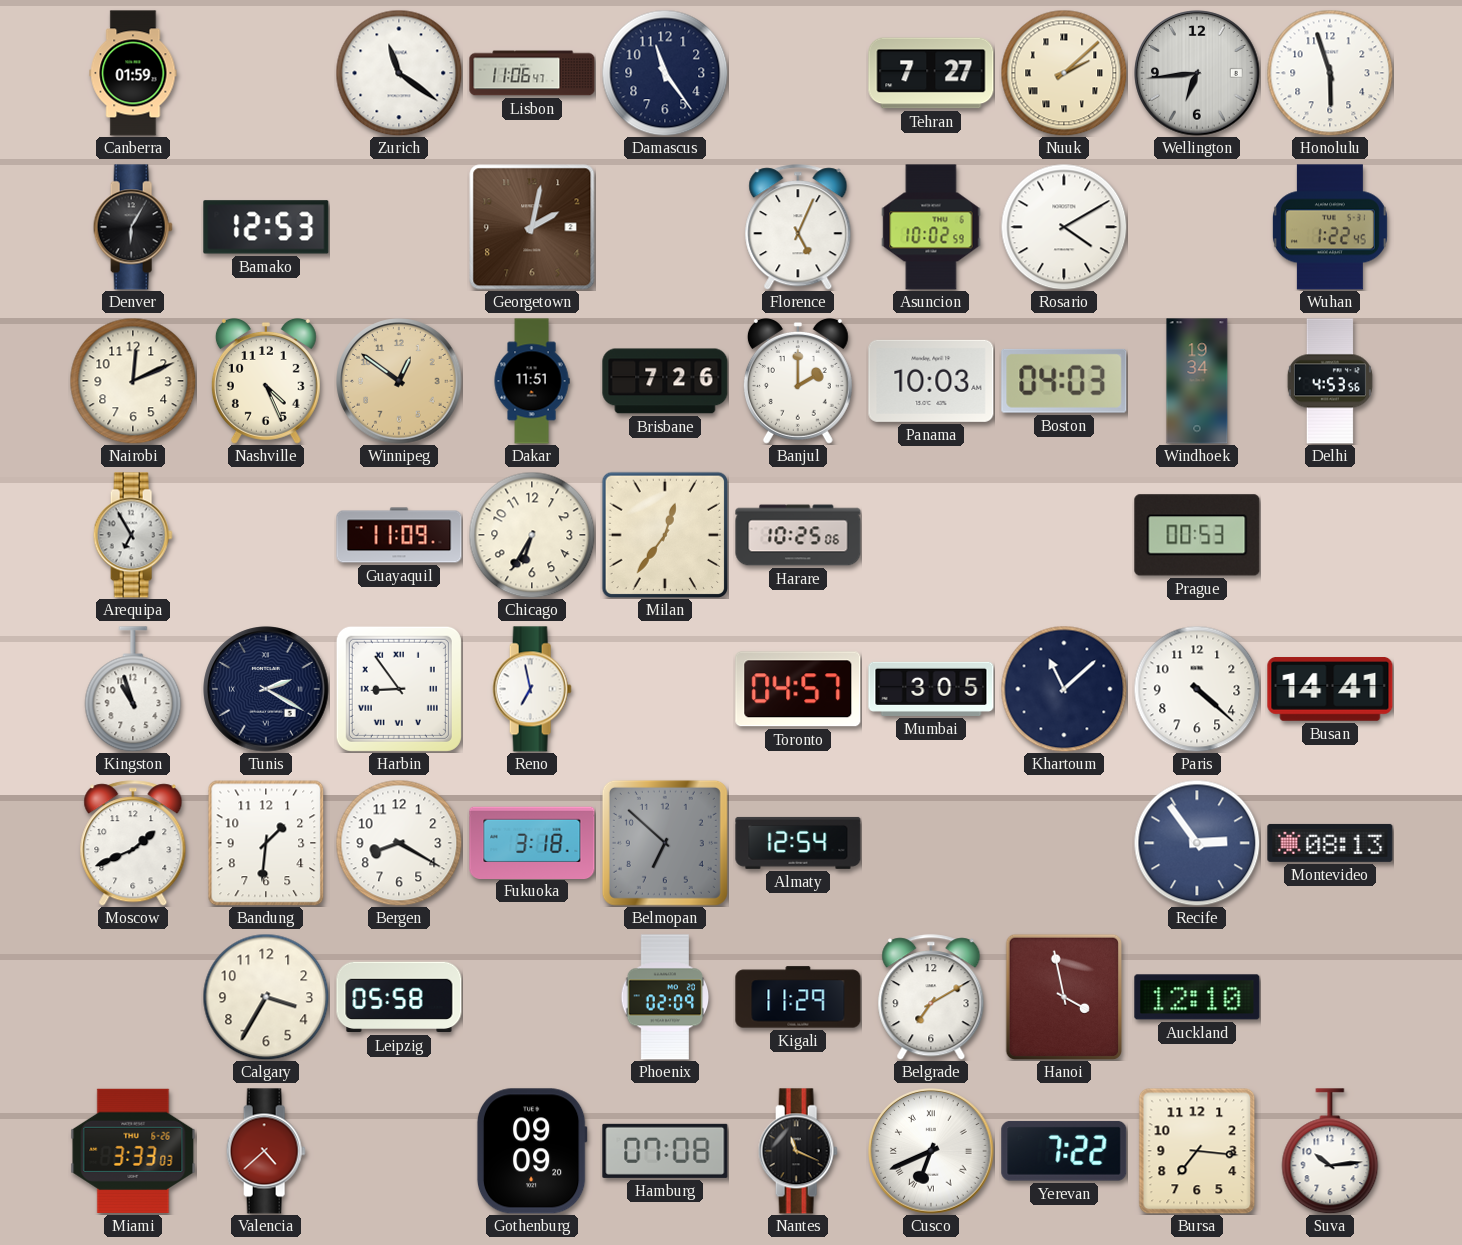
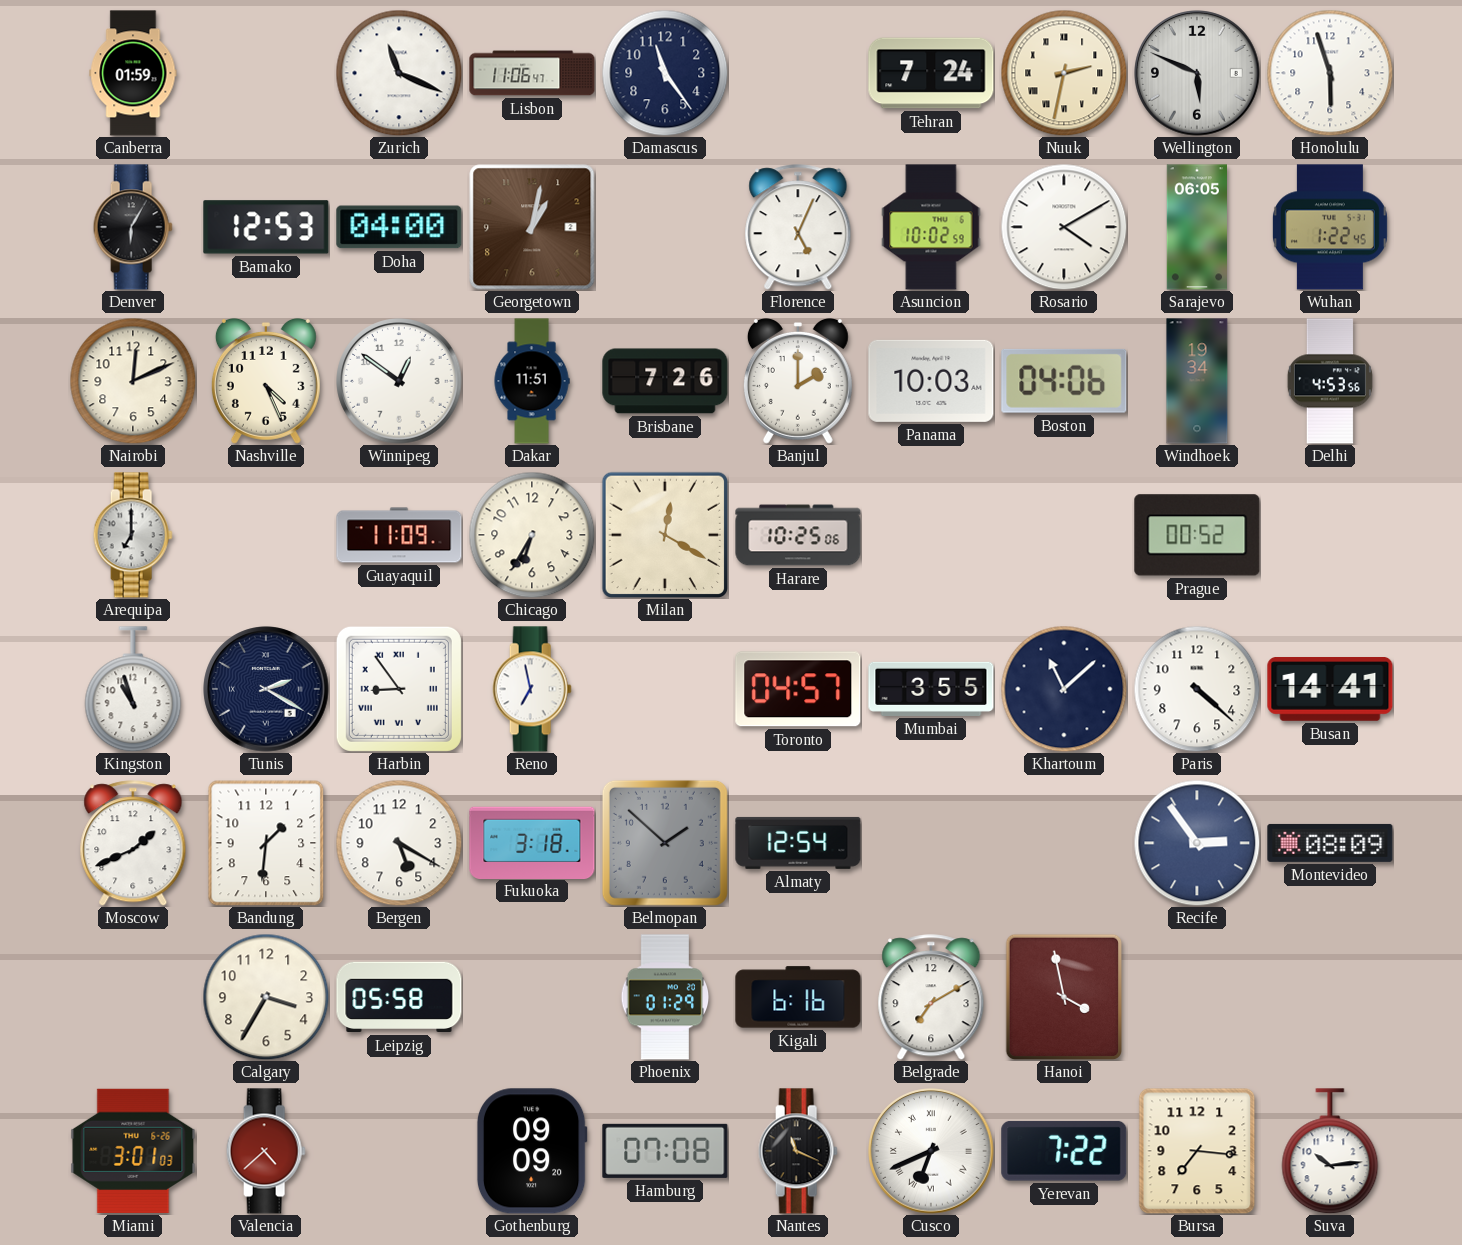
Zurich: 11:21 -> 11:19 (399, 73)
Tehran: 7:27 -> 7:24 (931, 73)
Nuuk: 2:08 -> 2:32 (1064, 73)
Wellington: 6:44 -> 5:49 (1197, 73)
Doha: none -> 04:00 (399, 227)
Georgetown: 2:02 -> 1:02 (532, 227)
Sarajevo: none -> 06:05 (1196, 227)
Winnipeg dial: champagne -> white (399, 381)
Boston: 04:03 -> 04:06 (1064, 381)
Arequipa: 6:55 -> 7:00 (133, 535)
Milan: 12:36 -> 12:20 (665, 535)
Prague: 00:53 -> 00:52 (1197, 535)
Mumbai: 3:05 -> 3:55 (931, 689)
Bergen: 8:20 -> 5:20 (399, 843)
Belmopan: 6:52 -> 1:52 (665, 843)
Montevideo: 08:13 -> 08:09 (1330, 843)
Phoenix: 02:09 -> 01:29 (665, 997)
Kigali: 11:29 -> 6:16 (798, 997)
Auckland: 12:10 -> none (1197, 997)
Miami: 3:33 -> 3:01 (133, 1151)
